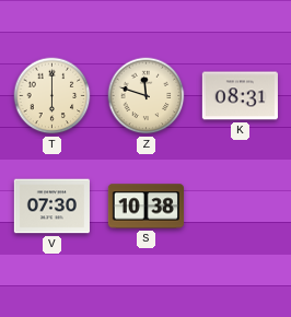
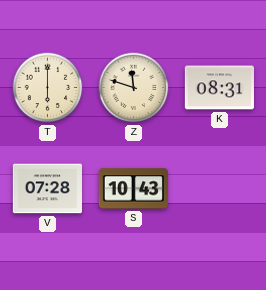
V: 07:30 -> 07:28 (47, 189)
S: 10:38 -> 10:43 (133, 189)
